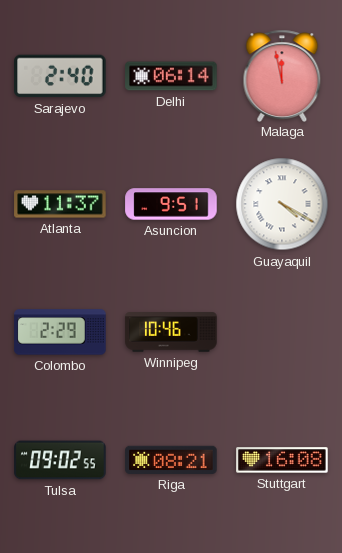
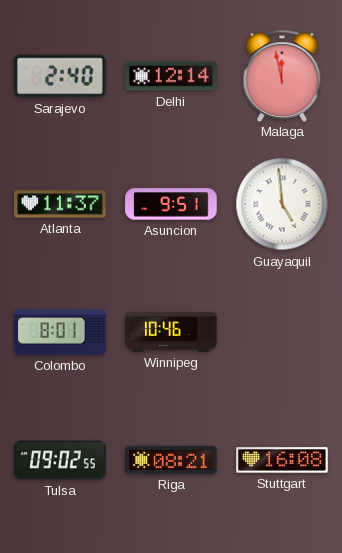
Delhi: 06:14 -> 12:14 (171, 76)
Guayaquil: 4:20 -> 4:59 (282, 204)
Colombo: 2:29 -> 8:01 (60, 332)
